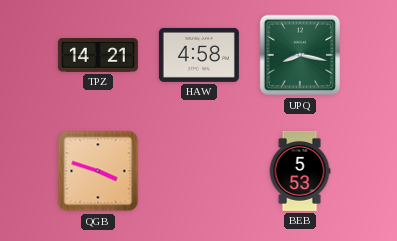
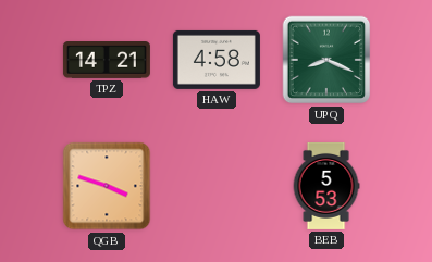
UPQ: 8:17 -> 8:19 (326, 60)
